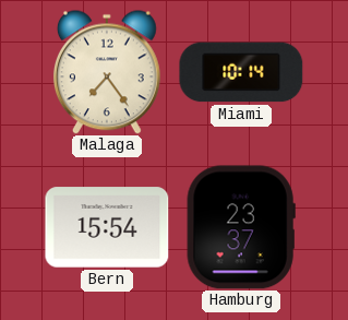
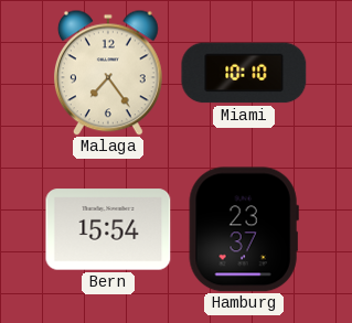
Miami: 10:14 -> 10:10 (244, 73)
